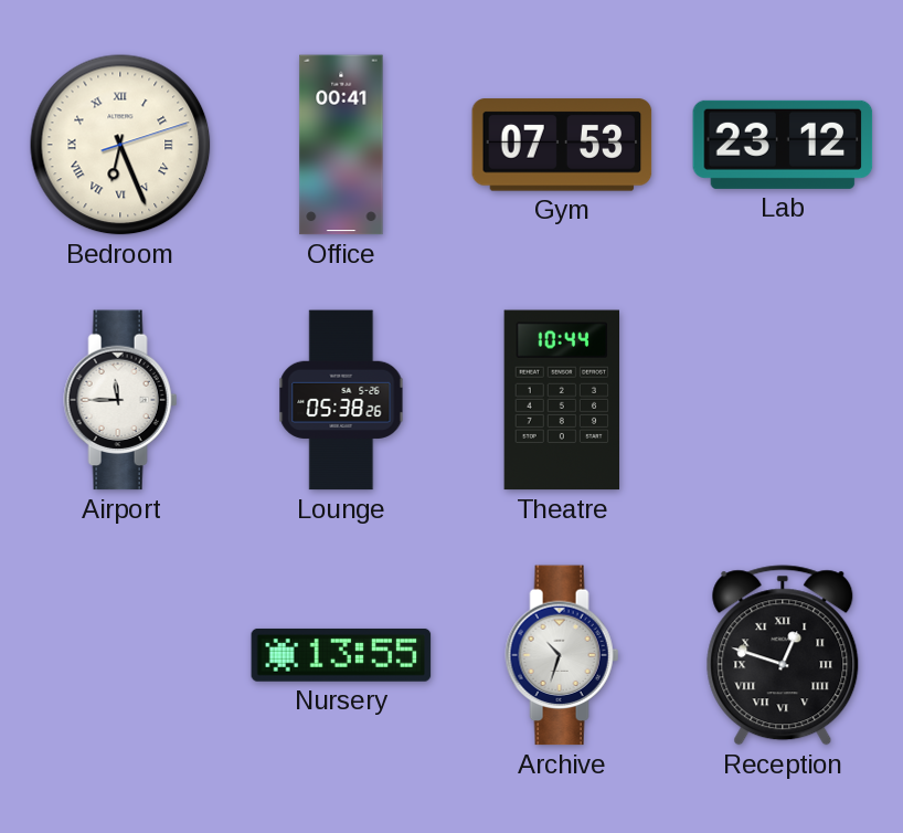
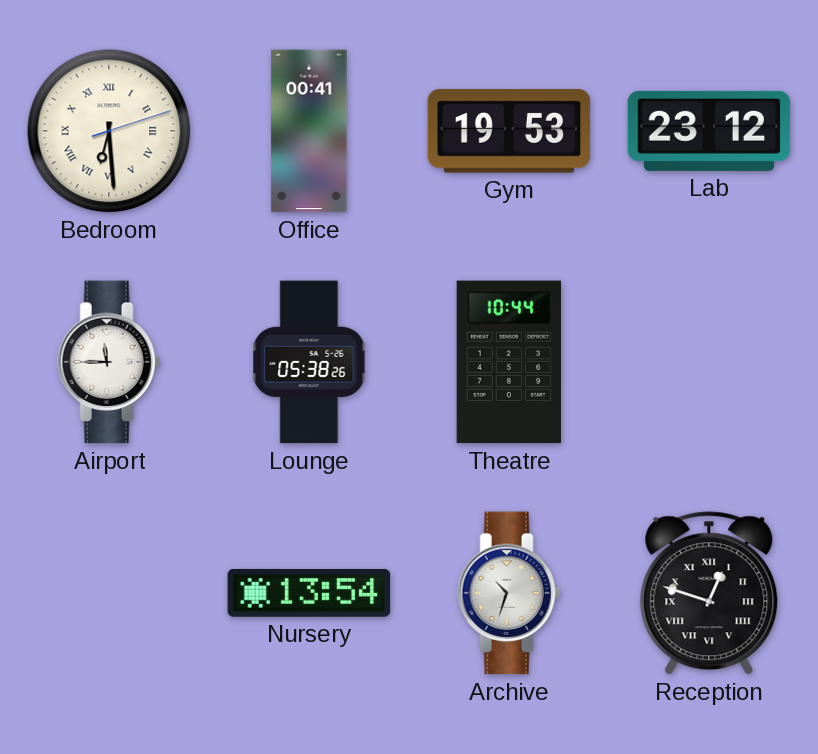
Bedroom: 6:26 -> 6:29 (109, 131)
Gym: 07:53 -> 19:53 (509, 131)
Nursery: 13:55 -> 13:54 (309, 593)
